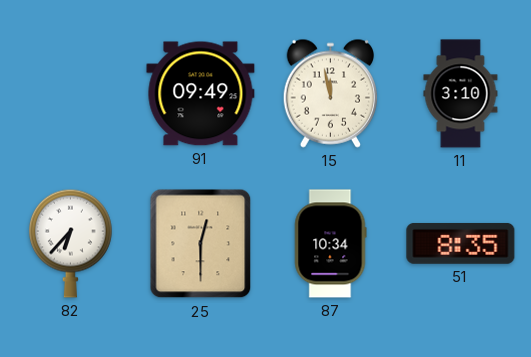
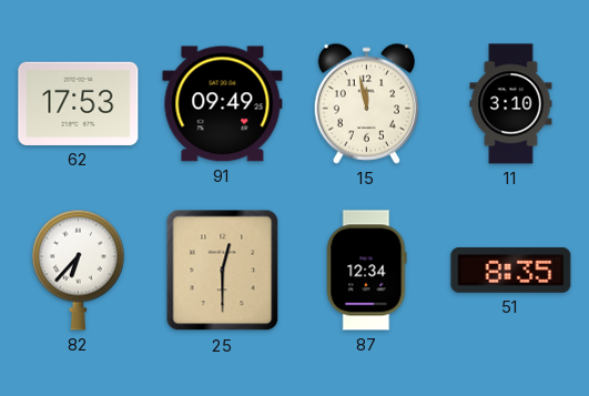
62: none -> 17:53 (79, 103)
87: 10:34 -> 12:34 (366, 271)
